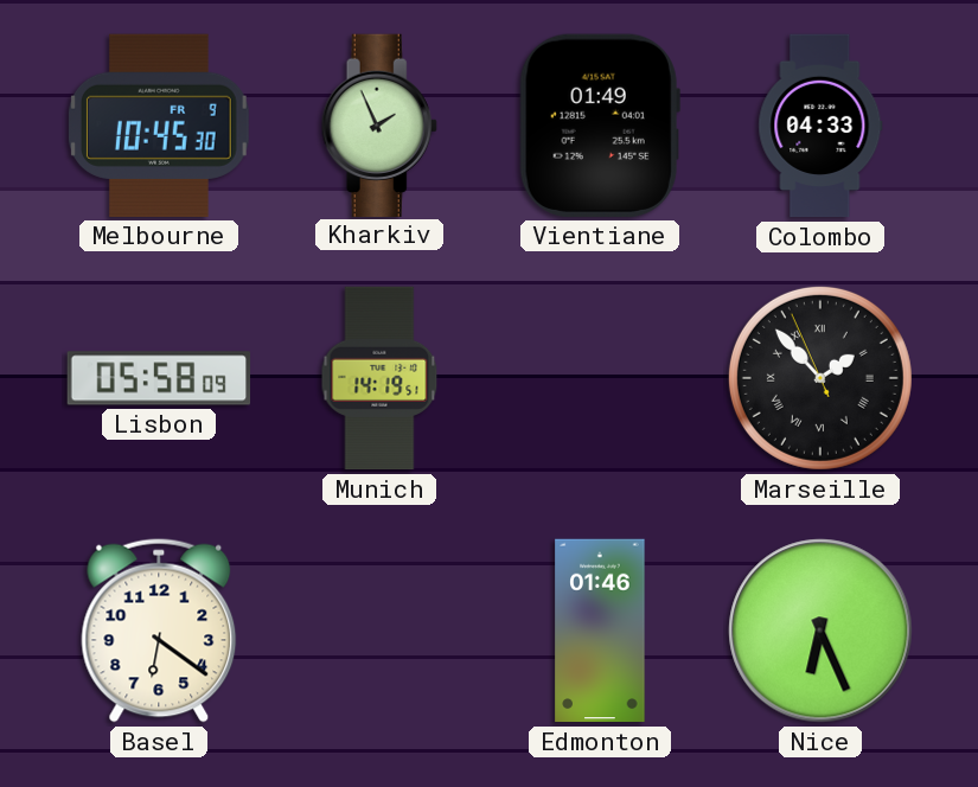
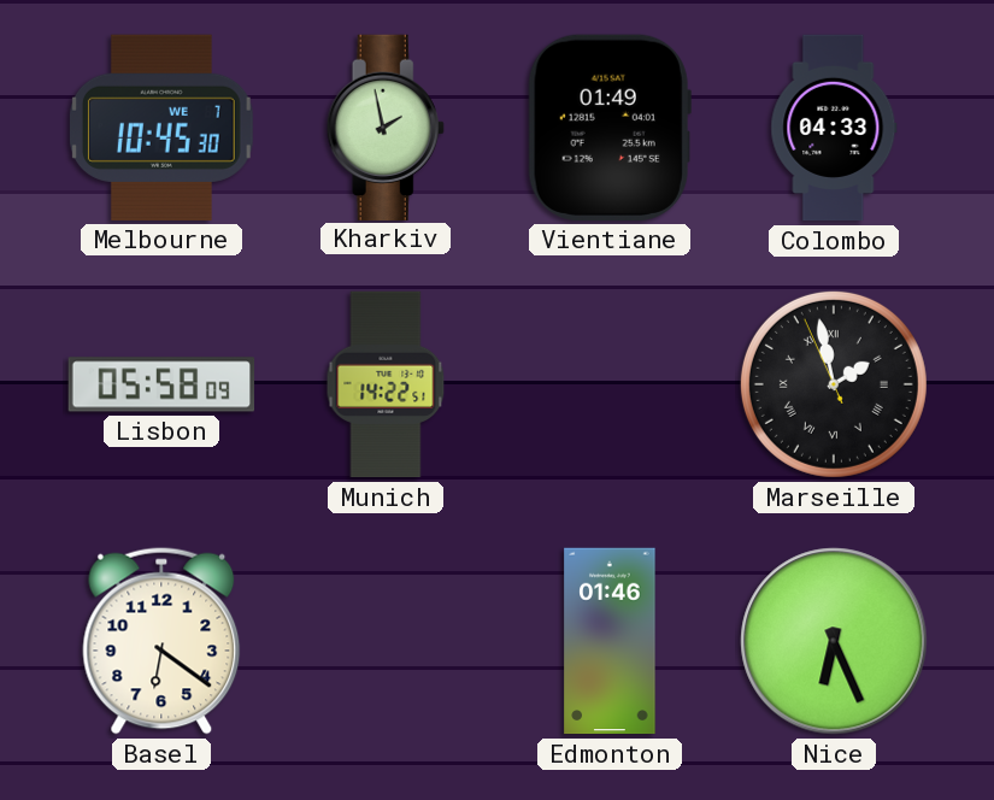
Melbourne date: FR 9 -> WE 7 (161, 128)
Kharkiv: 1:56 -> 1:58 (386, 127)
Munich: 14:19 -> 14:22 (386, 384)
Marseille: 1:52 -> 1:57 (834, 384)
